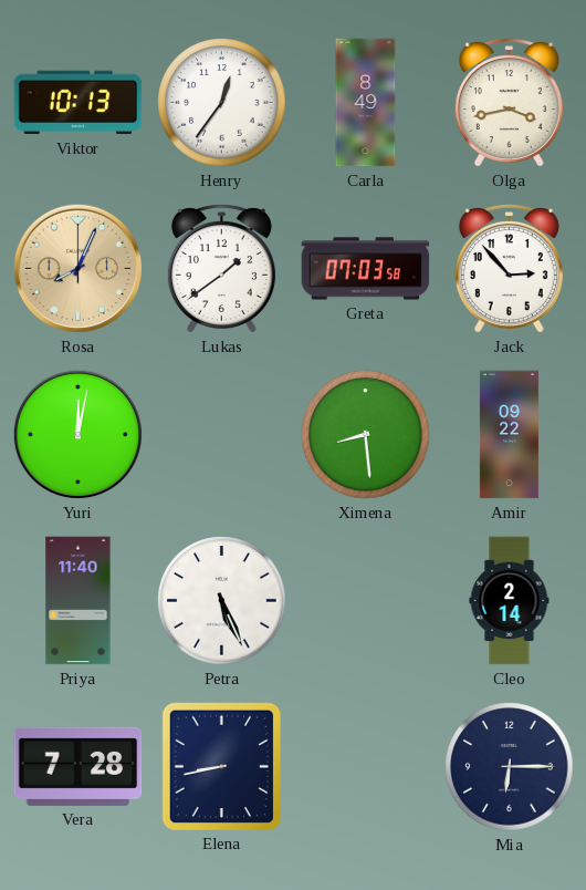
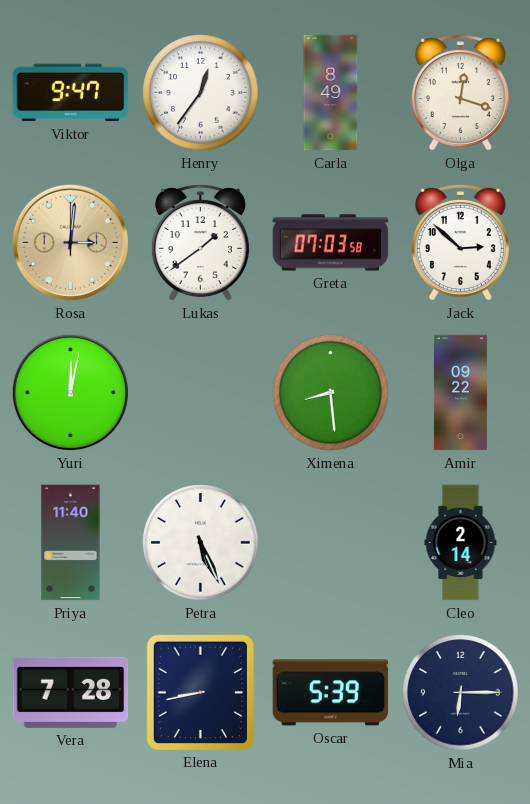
Viktor: 10:13 -> 9:47 (71, 93)
Olga: 3:43 -> 12:18 (460, 93)
Rosa: 8:04 -> 3:01 (70, 242)
Jack: 2:53 -> 2:52 (460, 243)
Oscar: none -> 5:39 (331, 693)
